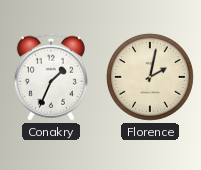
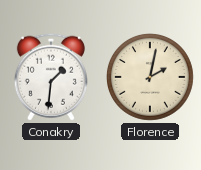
Conakry: 1:34 -> 1:31 (51, 77)
